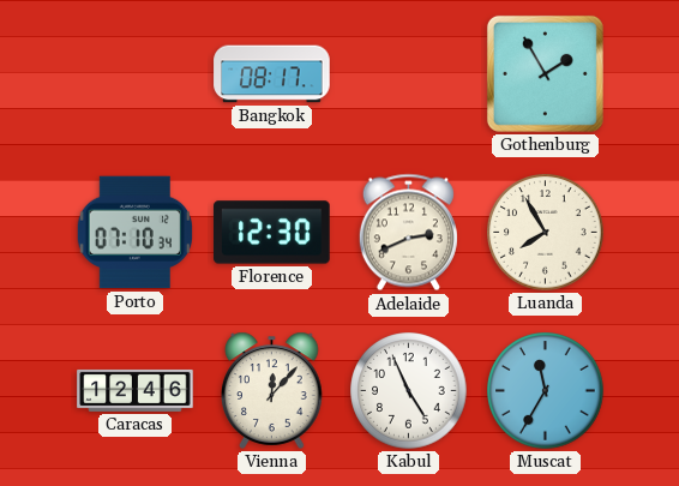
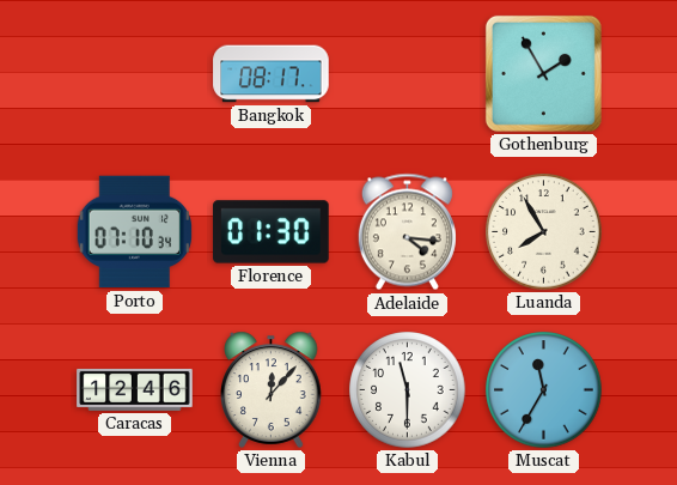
Florence: 12:30 -> 01:30 (272, 232)
Adelaide: 2:41 -> 4:16 (407, 232)
Kabul: 4:56 -> 11:30 (408, 390)
